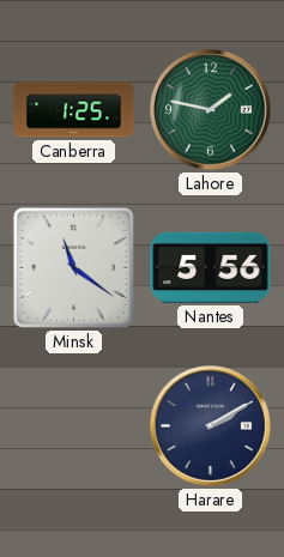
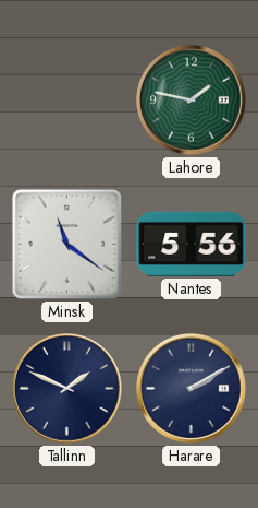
Canberra: 1:25 -> none (74, 110)
Tallinn: none -> 1:49 (67, 389)
